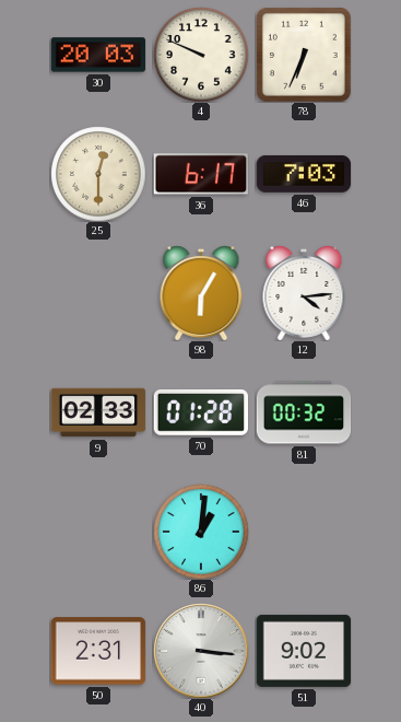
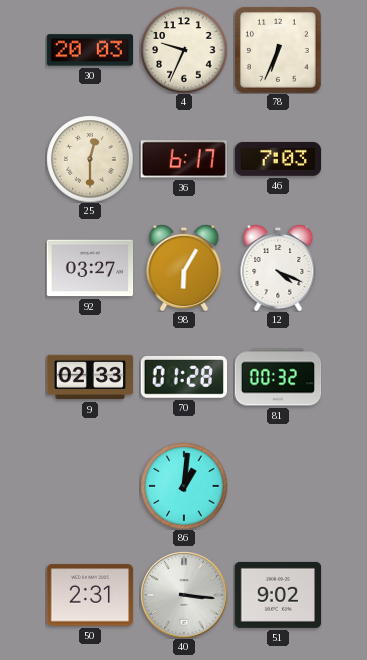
4: 9:49 -> 9:34 (184, 50)
92: none -> 03:27 (90, 268)
12: 4:14 -> 4:19 (278, 268)
